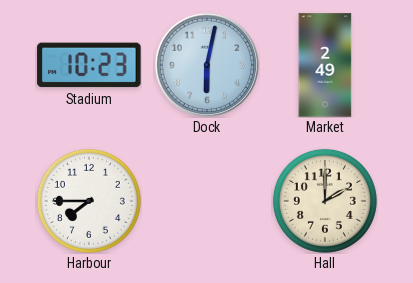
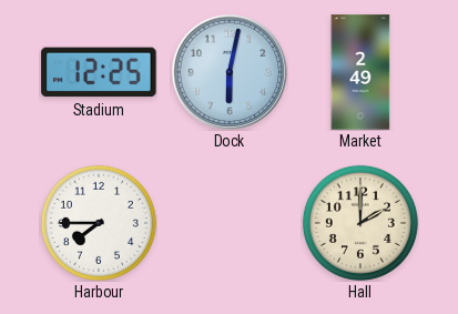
Stadium: 10:23 -> 12:25 (99, 72)
